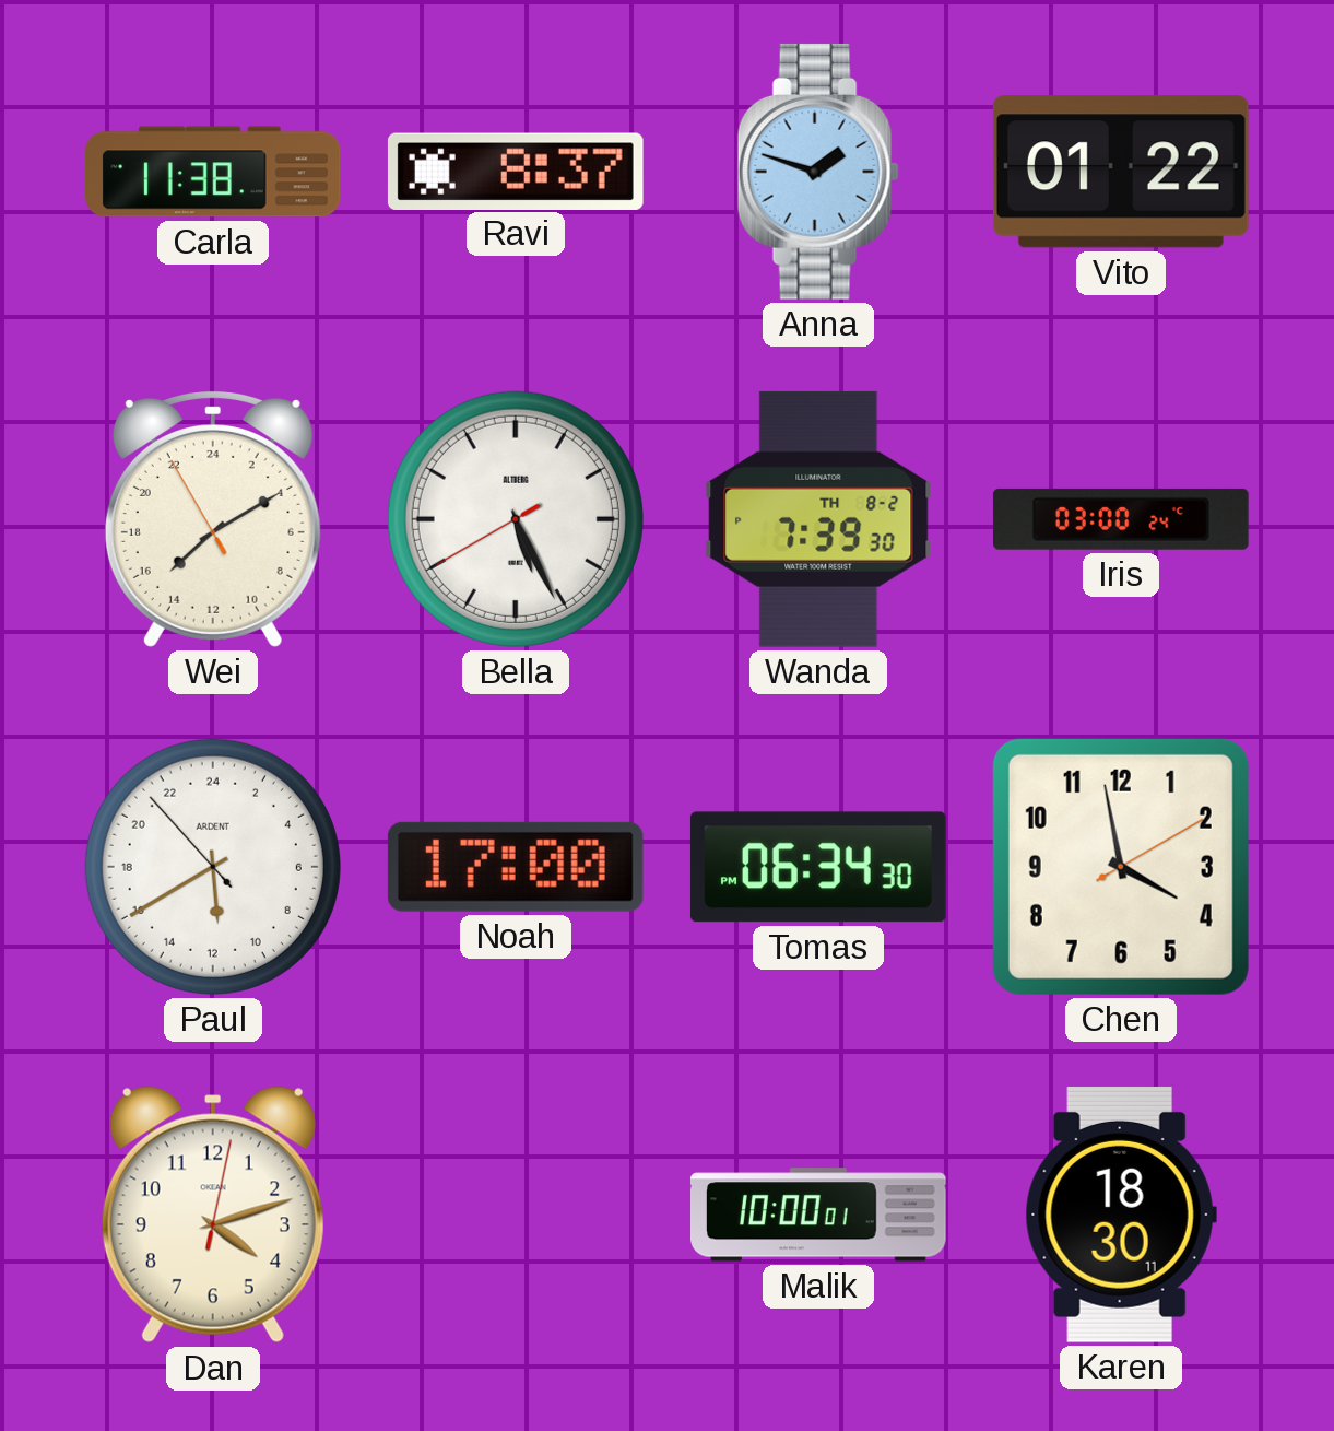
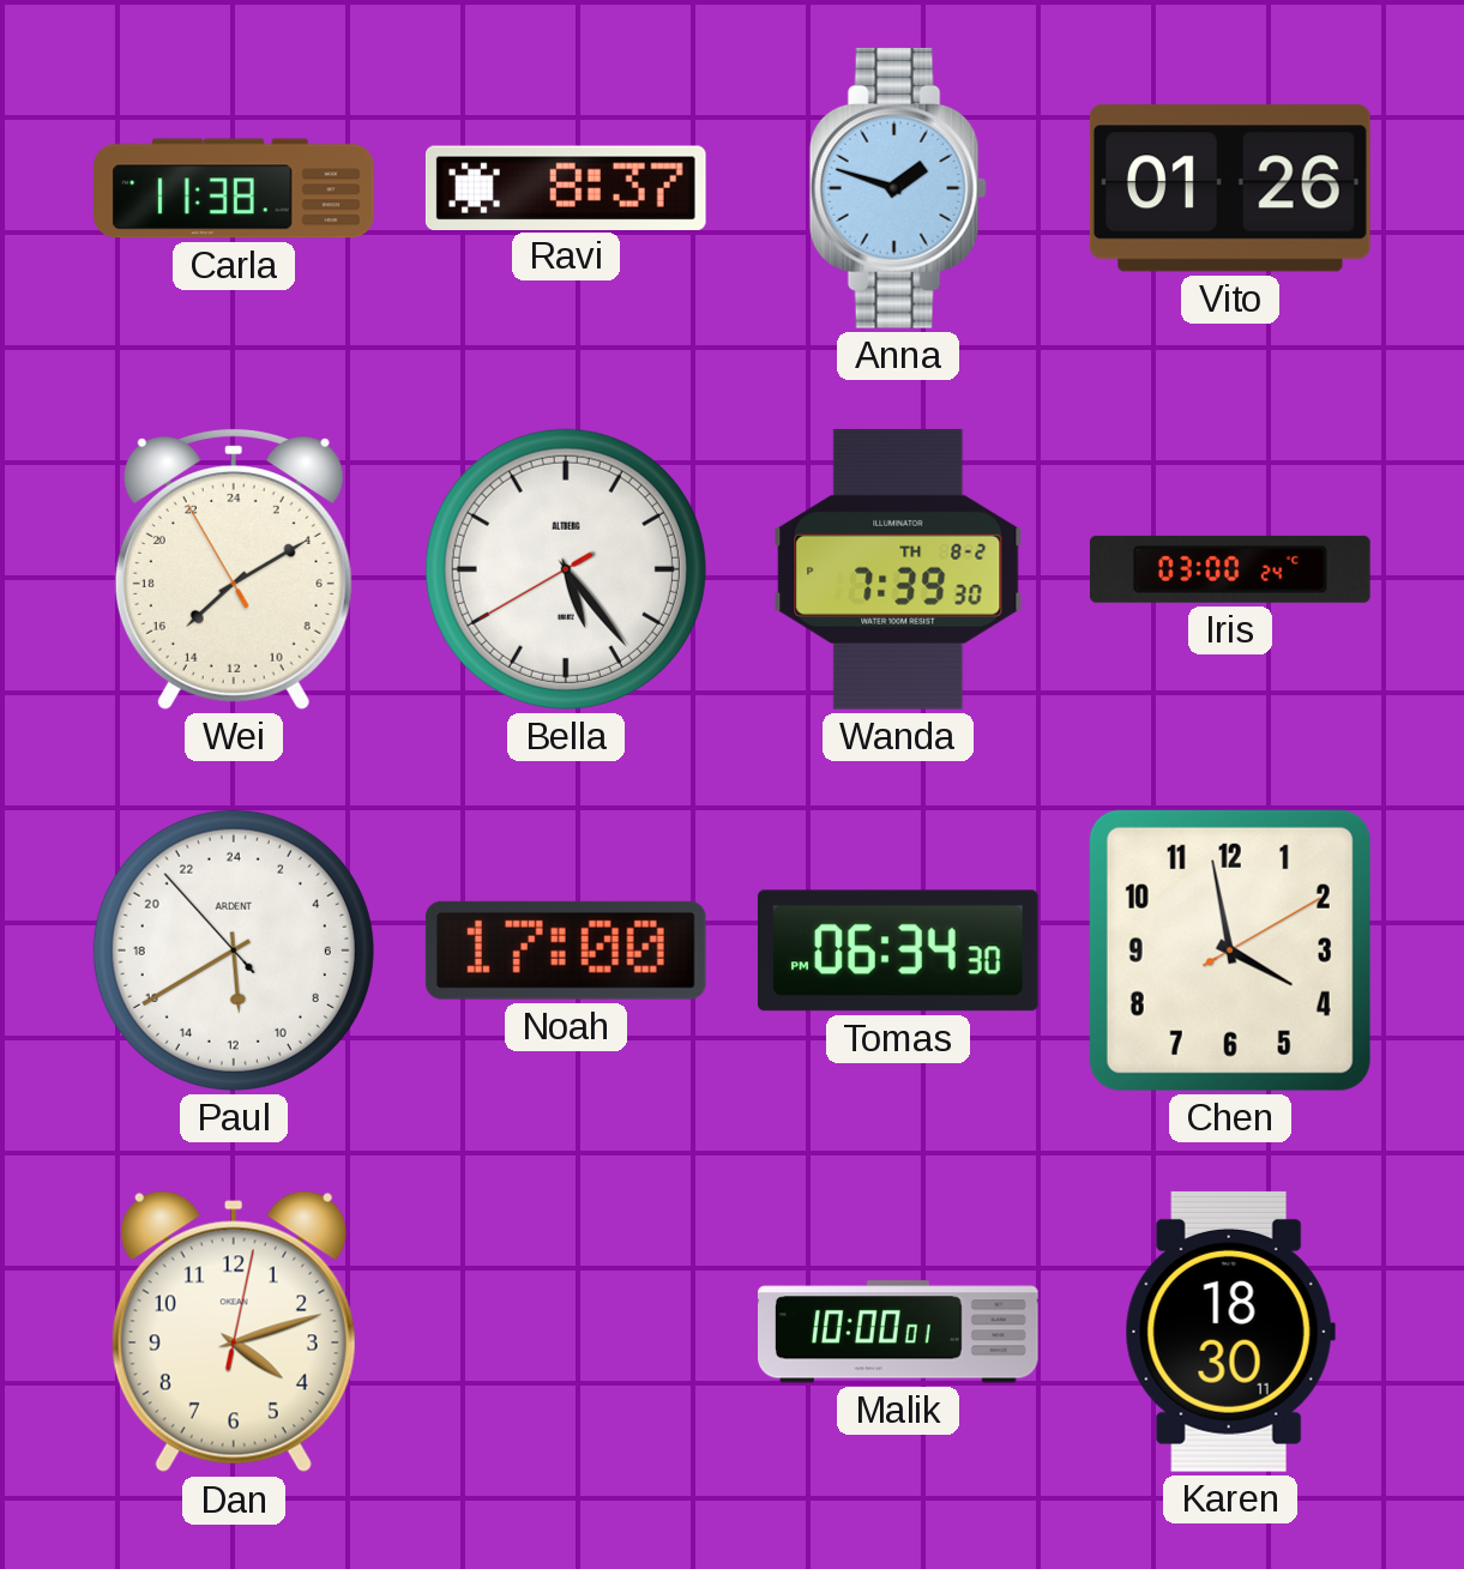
Vito: 01:22 -> 01:26 (1230, 188)
Bella: 5:25 -> 5:23 (566, 569)
